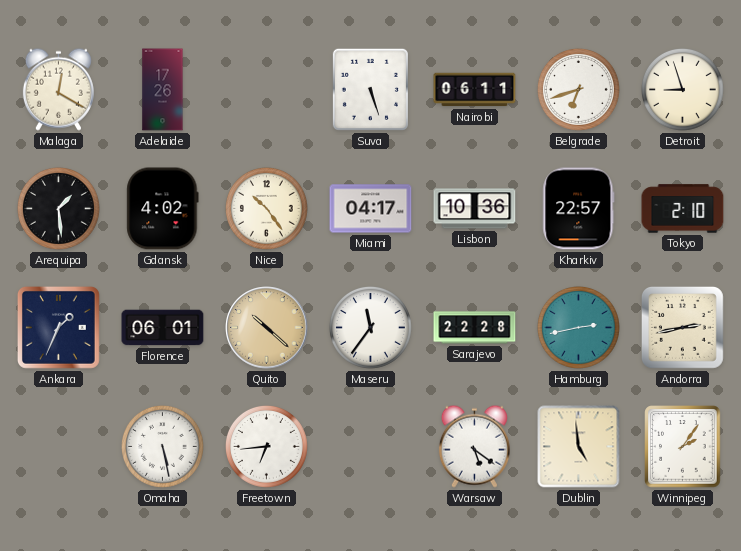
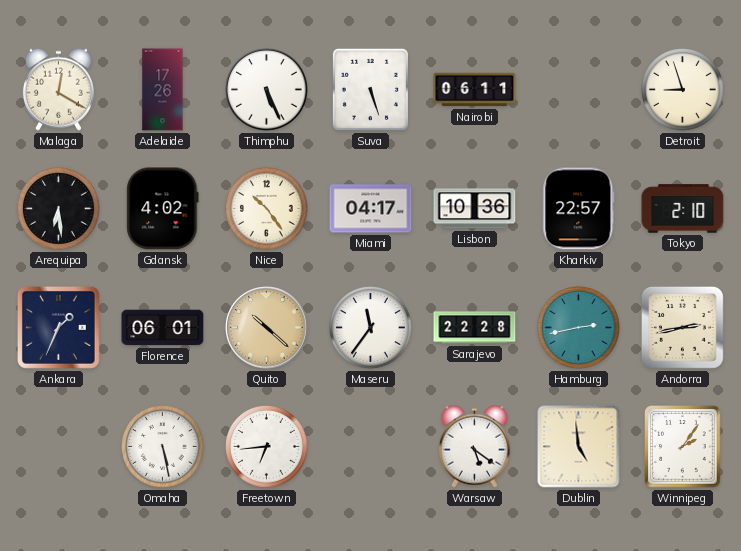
Thimphu: none -> 5:26 (267, 90)
Belgrade: 6:42 -> none (578, 89)
Arequipa: 1:29 -> 6:29 (58, 208)
